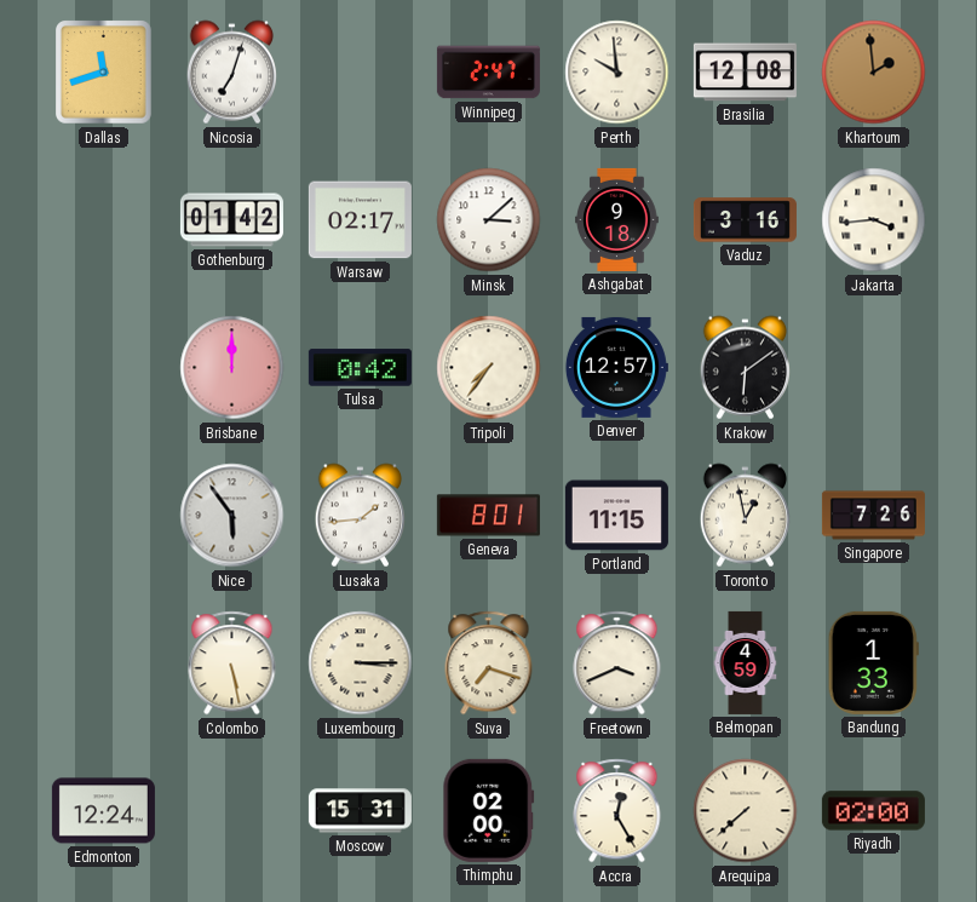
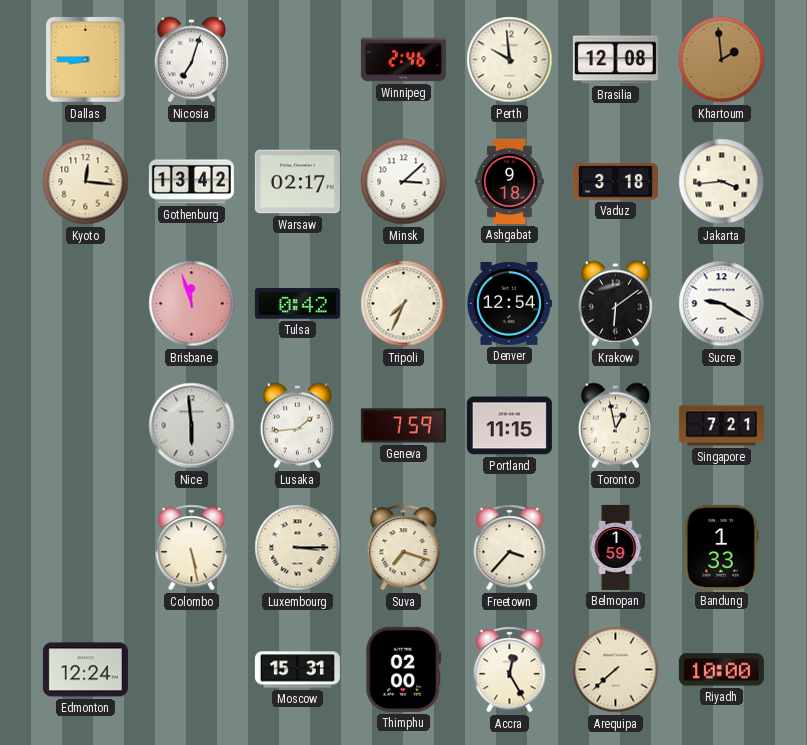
Dallas: 11:42 -> 8:45 (86, 60)
Winnipeg: 2:47 -> 2:46 (403, 60)
Kyoto: none -> 12:16 (86, 182)
Gothenburg: 01:42 -> 13:42 (191, 182)
Vaduz: 3:16 -> 3:18 (615, 182)
Brisbane: 12:00 -> 11:57 (192, 304)
Tripoli: 7:36 -> 7:34 (404, 304)
Denver: 12:57 -> 12:54 (509, 303)
Sucre: none -> 9:20 (722, 304)
Nice: 5:54 -> 5:59 (192, 426)
Geneva: 8:01 -> 7:59 (403, 426)
Singapore: 7:26 -> 7:21 (721, 426)
Freetown: 3:41 -> 3:37 (510, 548)
Belmopan: 4:59 -> 1:59 (616, 547)
Riyadh: 02:00 -> 10:00 (721, 670)
